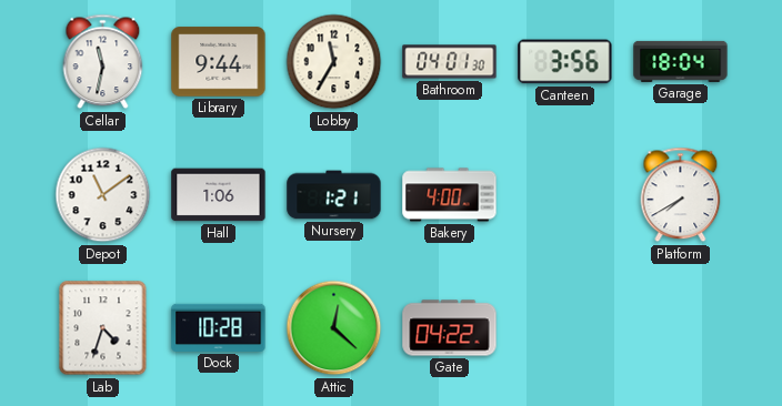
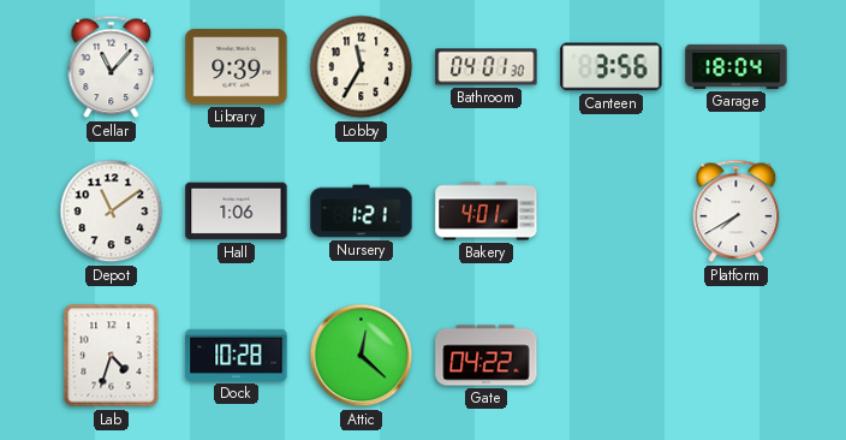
Cellar: 11:32 -> 11:07 (112, 67)
Library: 9:44 -> 9:39 (237, 67)
Bakery: 4:00 -> 4:01 (487, 212)
